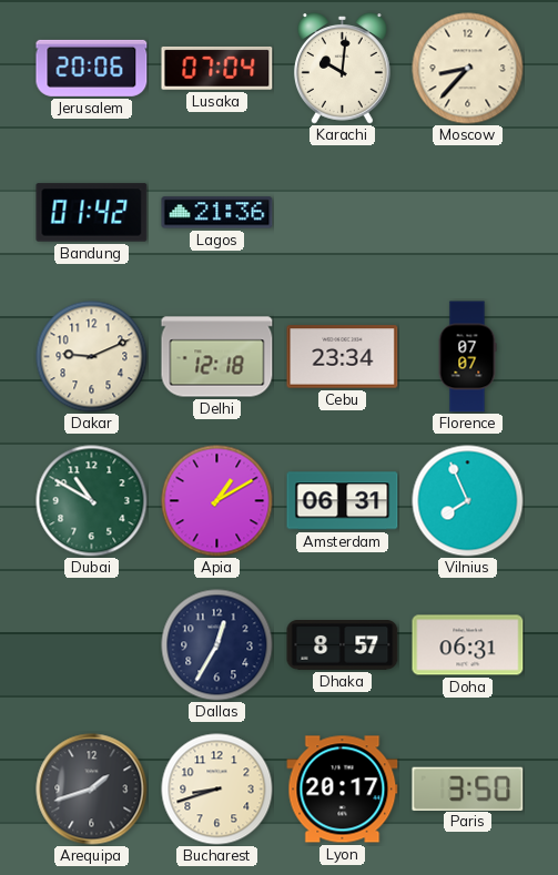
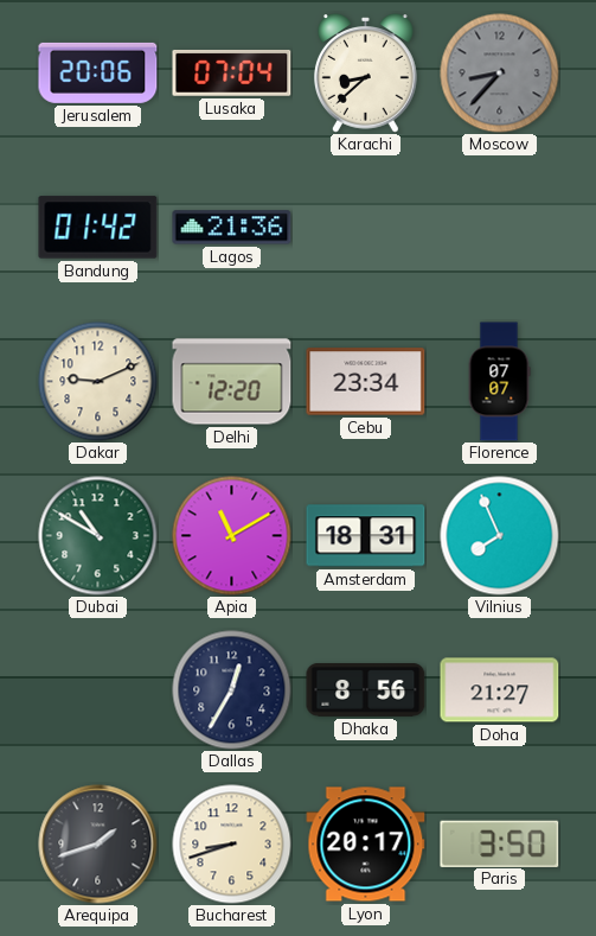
Karachi: 10:01 -> 8:38 (365, 74)
Moscow dial: cream -> grey (500, 74)
Delhi: 12:18 -> 12:20 (232, 382)
Apia: 1:10 -> 11:10 (232, 536)
Amsterdam: 06:31 -> 18:31 (366, 536)
Dhaka: 8:57 -> 8:56 (366, 690)
Doha: 06:31 -> 21:27 (500, 690)
